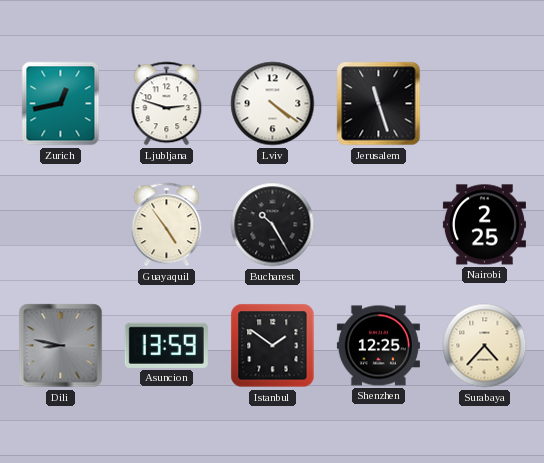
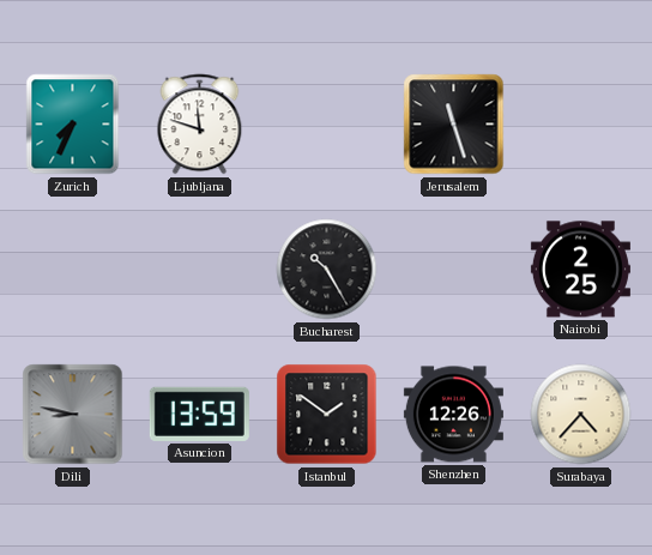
Zurich: 12:43 -> 7:34 (73, 125)
Ljubljana: 2:48 -> 11:48 (200, 125)
Lviv: 4:21 -> none (273, 104)
Guayaquil: 4:54 -> none (167, 225)
Shenzhen: 12:25 -> 12:26 (453, 415)
